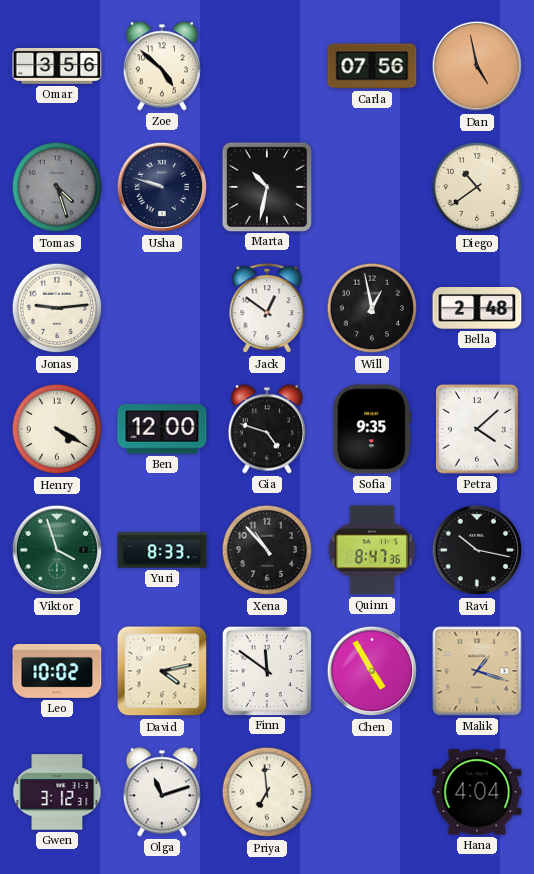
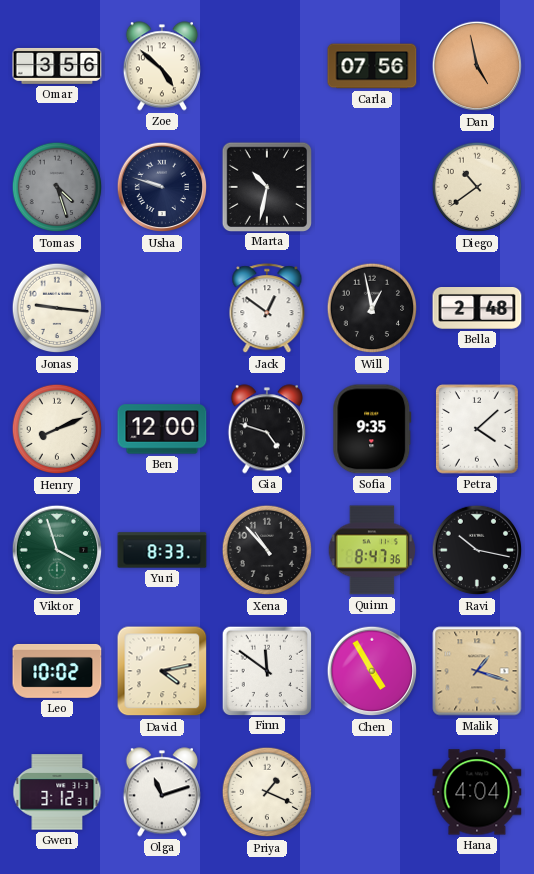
Jonas: 9:14 -> 9:16 (57, 308)
Henry: 4:20 -> 8:11 (57, 429)
Priya: 6:59 -> 1:19 (267, 792)
